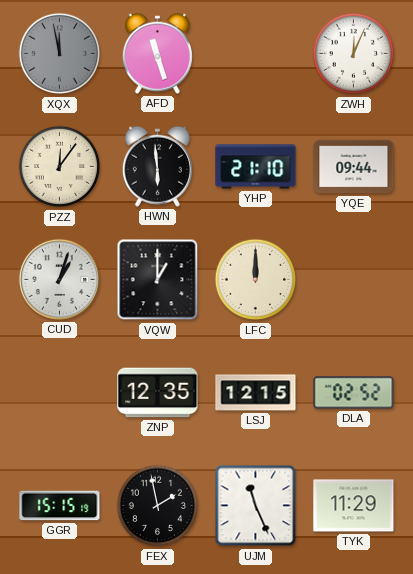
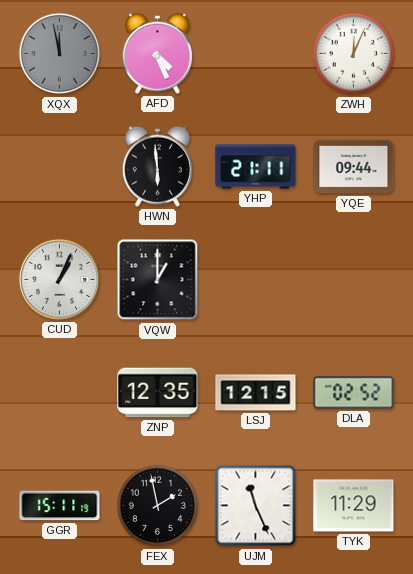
AFD: 11:27 -> 4:26 (157, 53)
PZZ: 12:06 -> none (60, 167)
YHP: 21:10 -> 21:11 (256, 167)
CUD: 1:03 -> 1:04 (59, 279)
LFC: 12:00 -> none (256, 280)
GGR: 15:15 -> 15:11 (60, 506)
